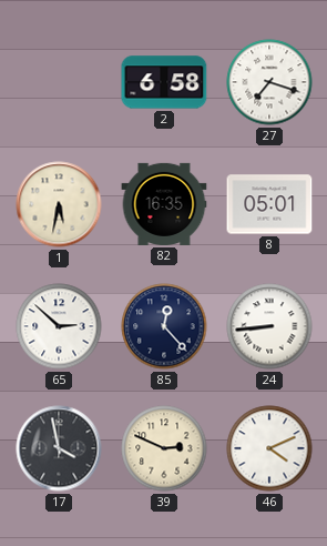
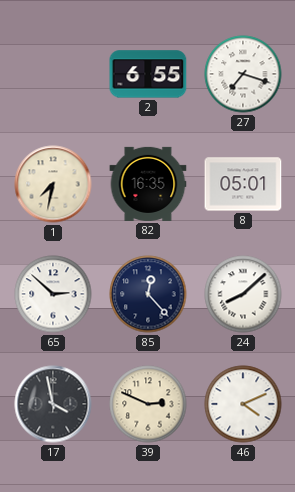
2: 6:58 -> 6:55 (148, 74)
1: 5:32 -> 7:32 (53, 184)
24: 8:44 -> 8:08 (243, 294)
